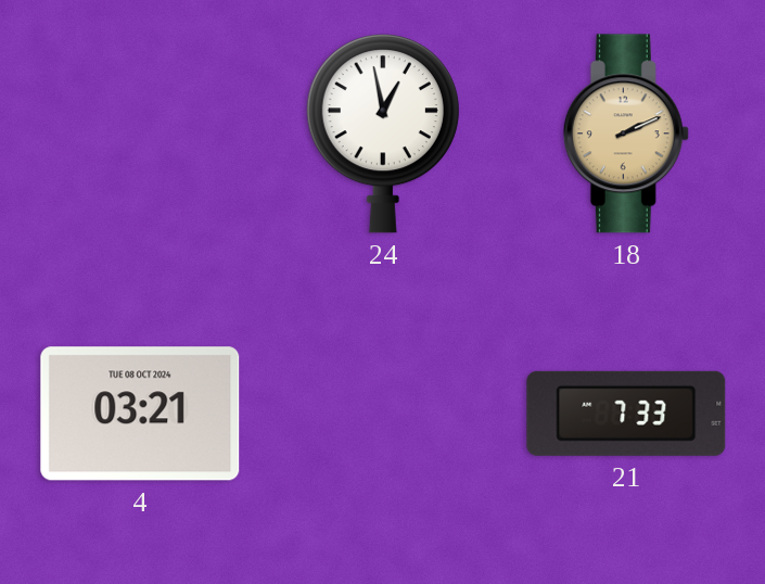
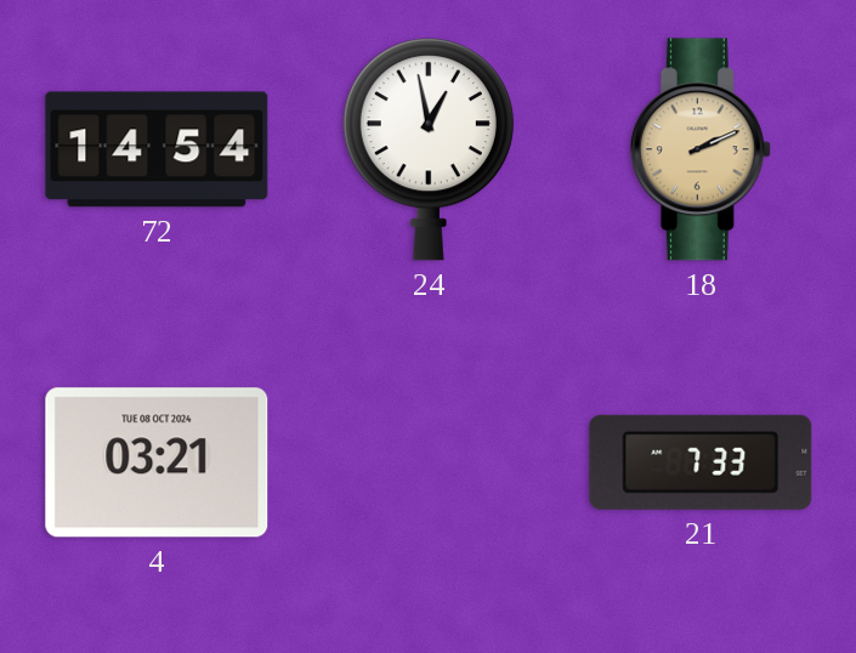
72: none -> 14:54 (157, 149)
